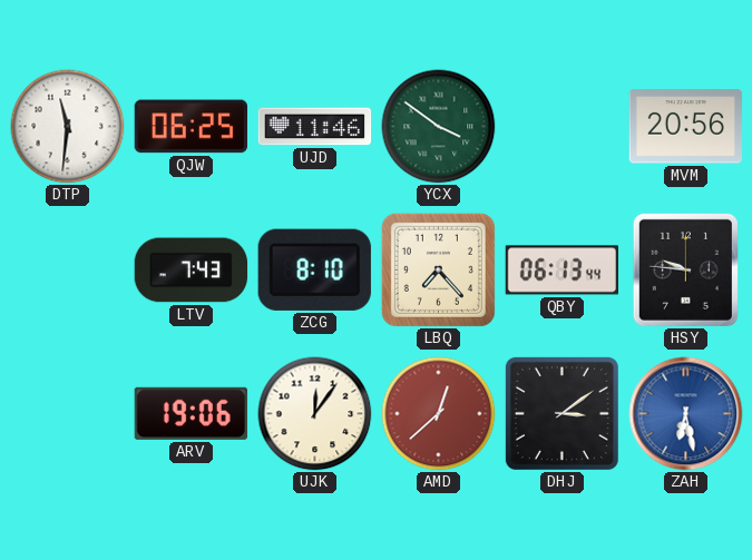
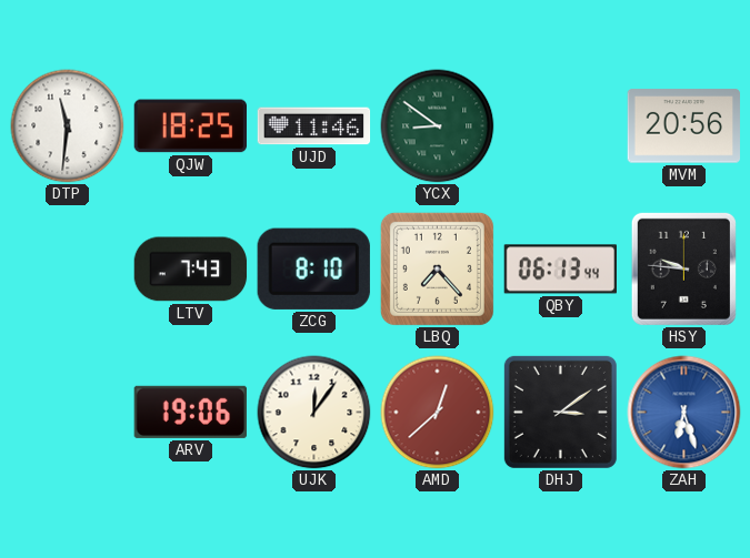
QJW: 06:25 -> 18:25 (190, 126)
YCX: 3:51 -> 8:51 (438, 126)
ZAH: 6:28 -> 6:27 (684, 413)
